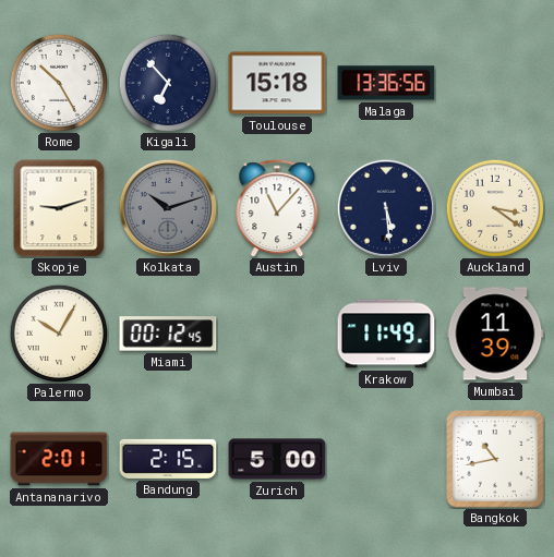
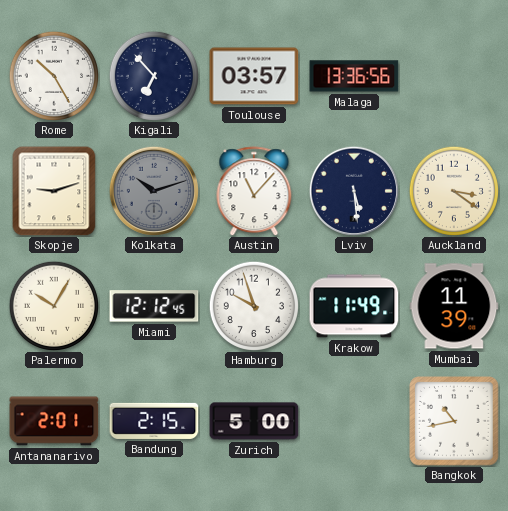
Toulouse: 15:18 -> 03:57 (254, 76)
Miami: 00:12 -> 12:12 (154, 306)
Hamburg: none -> 9:57 (253, 305)
